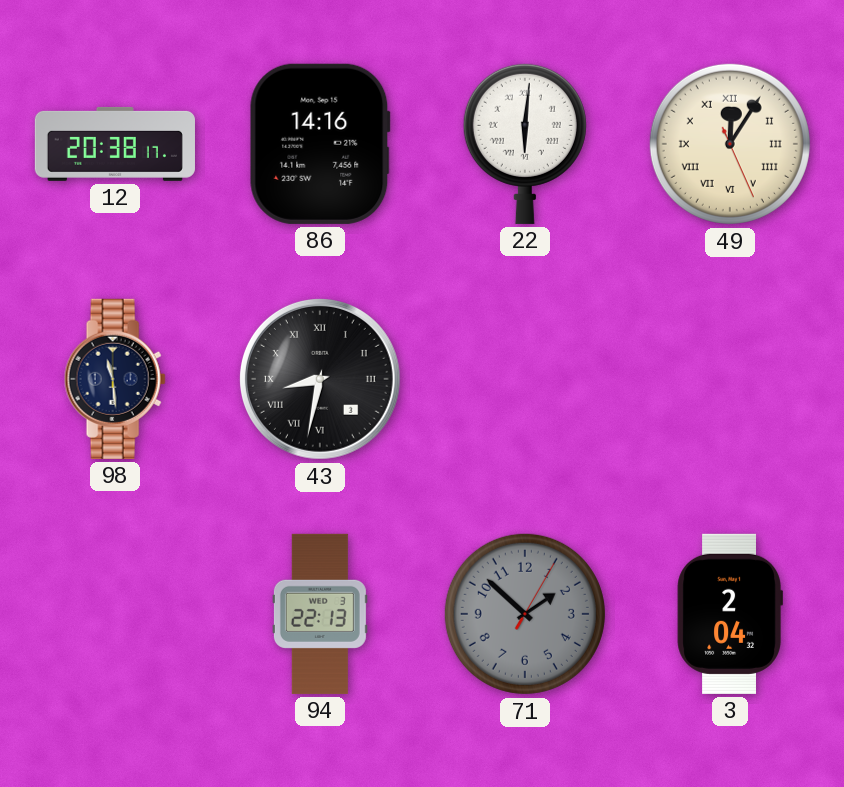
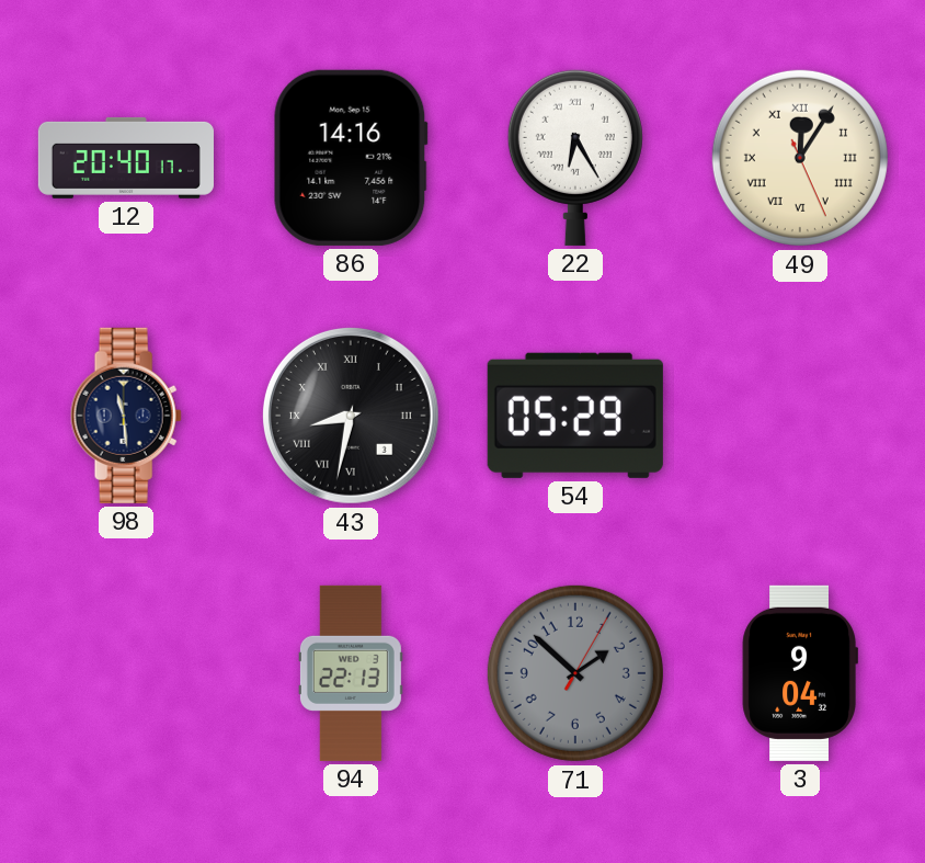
12: 20:38 -> 20:40 (126, 158)
22: 6:01 -> 6:25 (575, 157)
54: none -> 05:29 (575, 416)
3: 2:04 -> 9:04 (800, 673)
